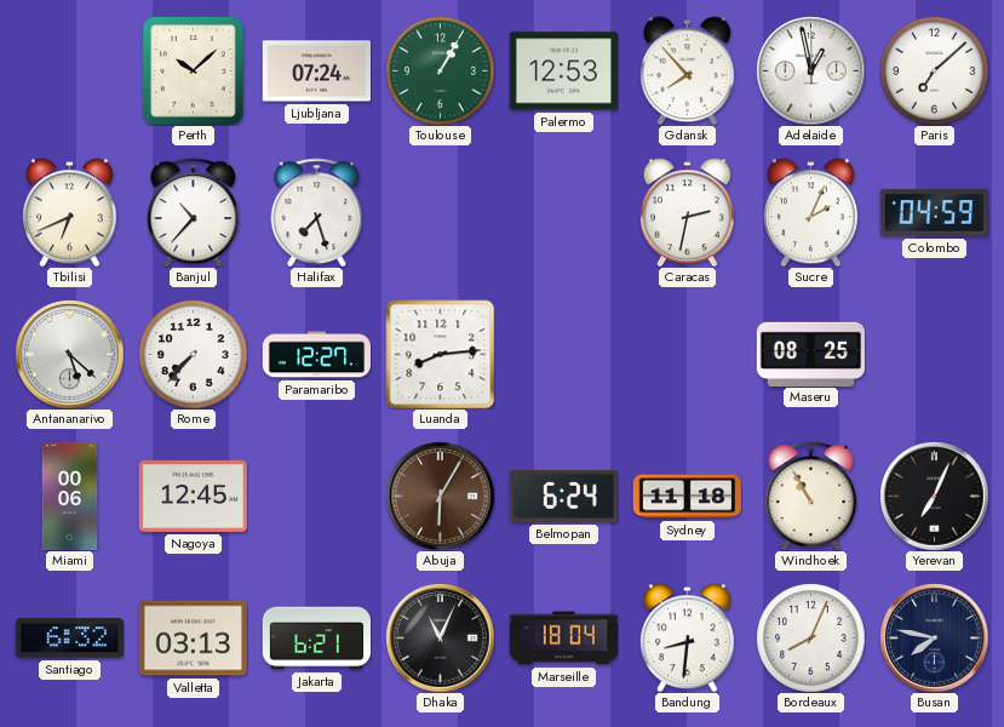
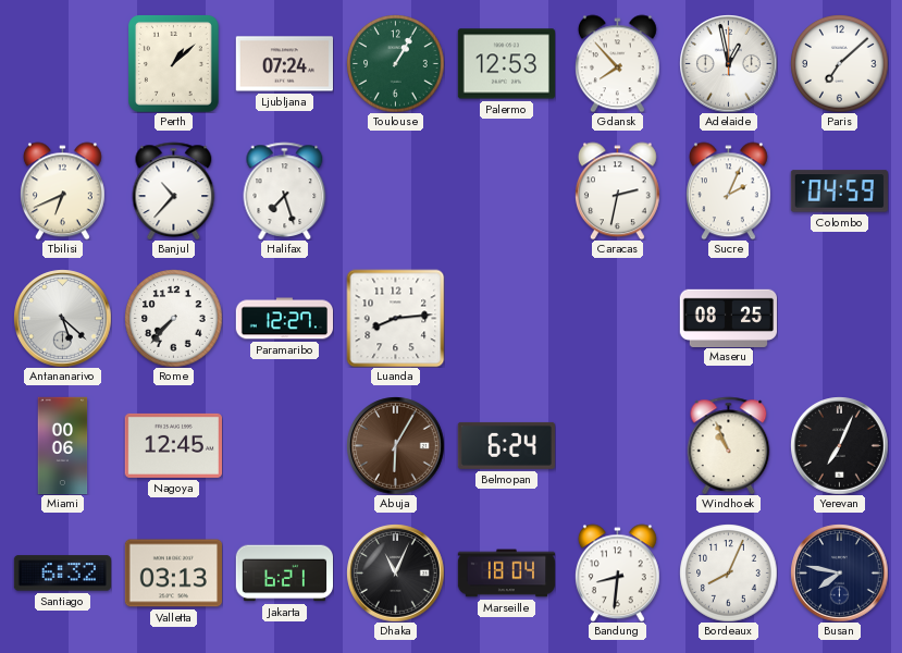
Perth: 10:08 -> 1:08 (174, 64)
Sydney: 11:18 -> none (687, 497)
Windhoek: 10:55 -> 10:56 (729, 445)
